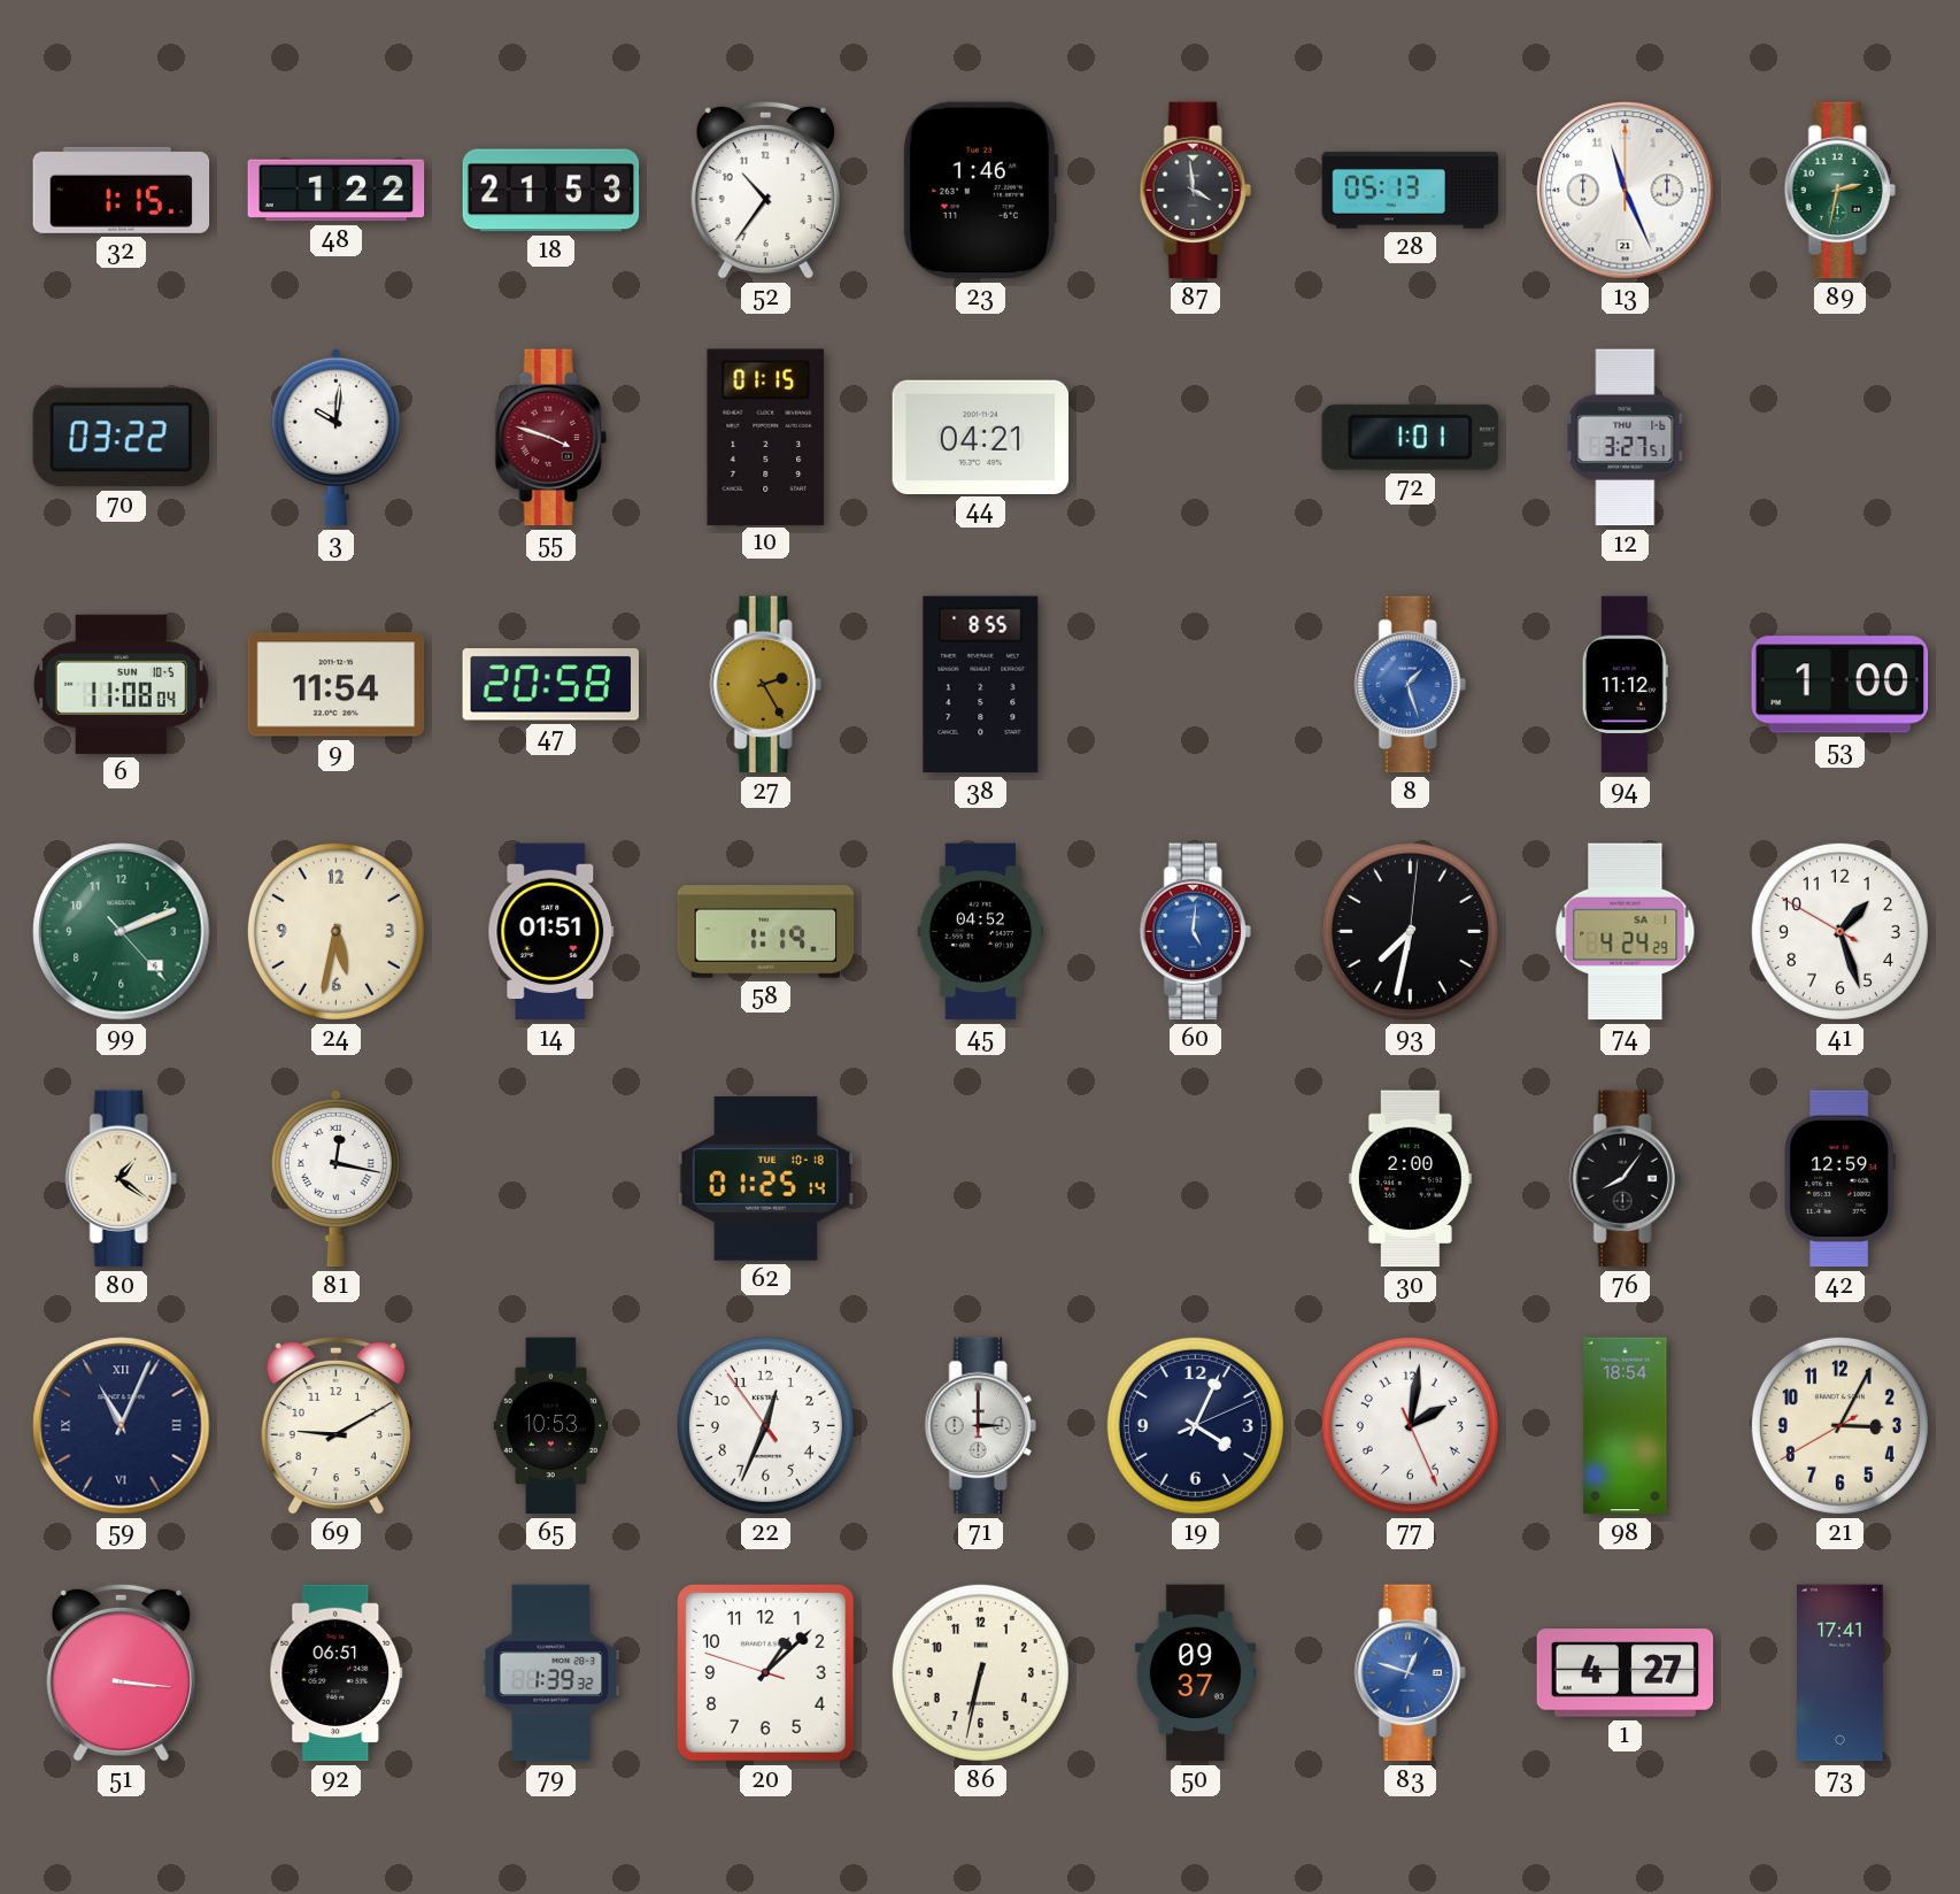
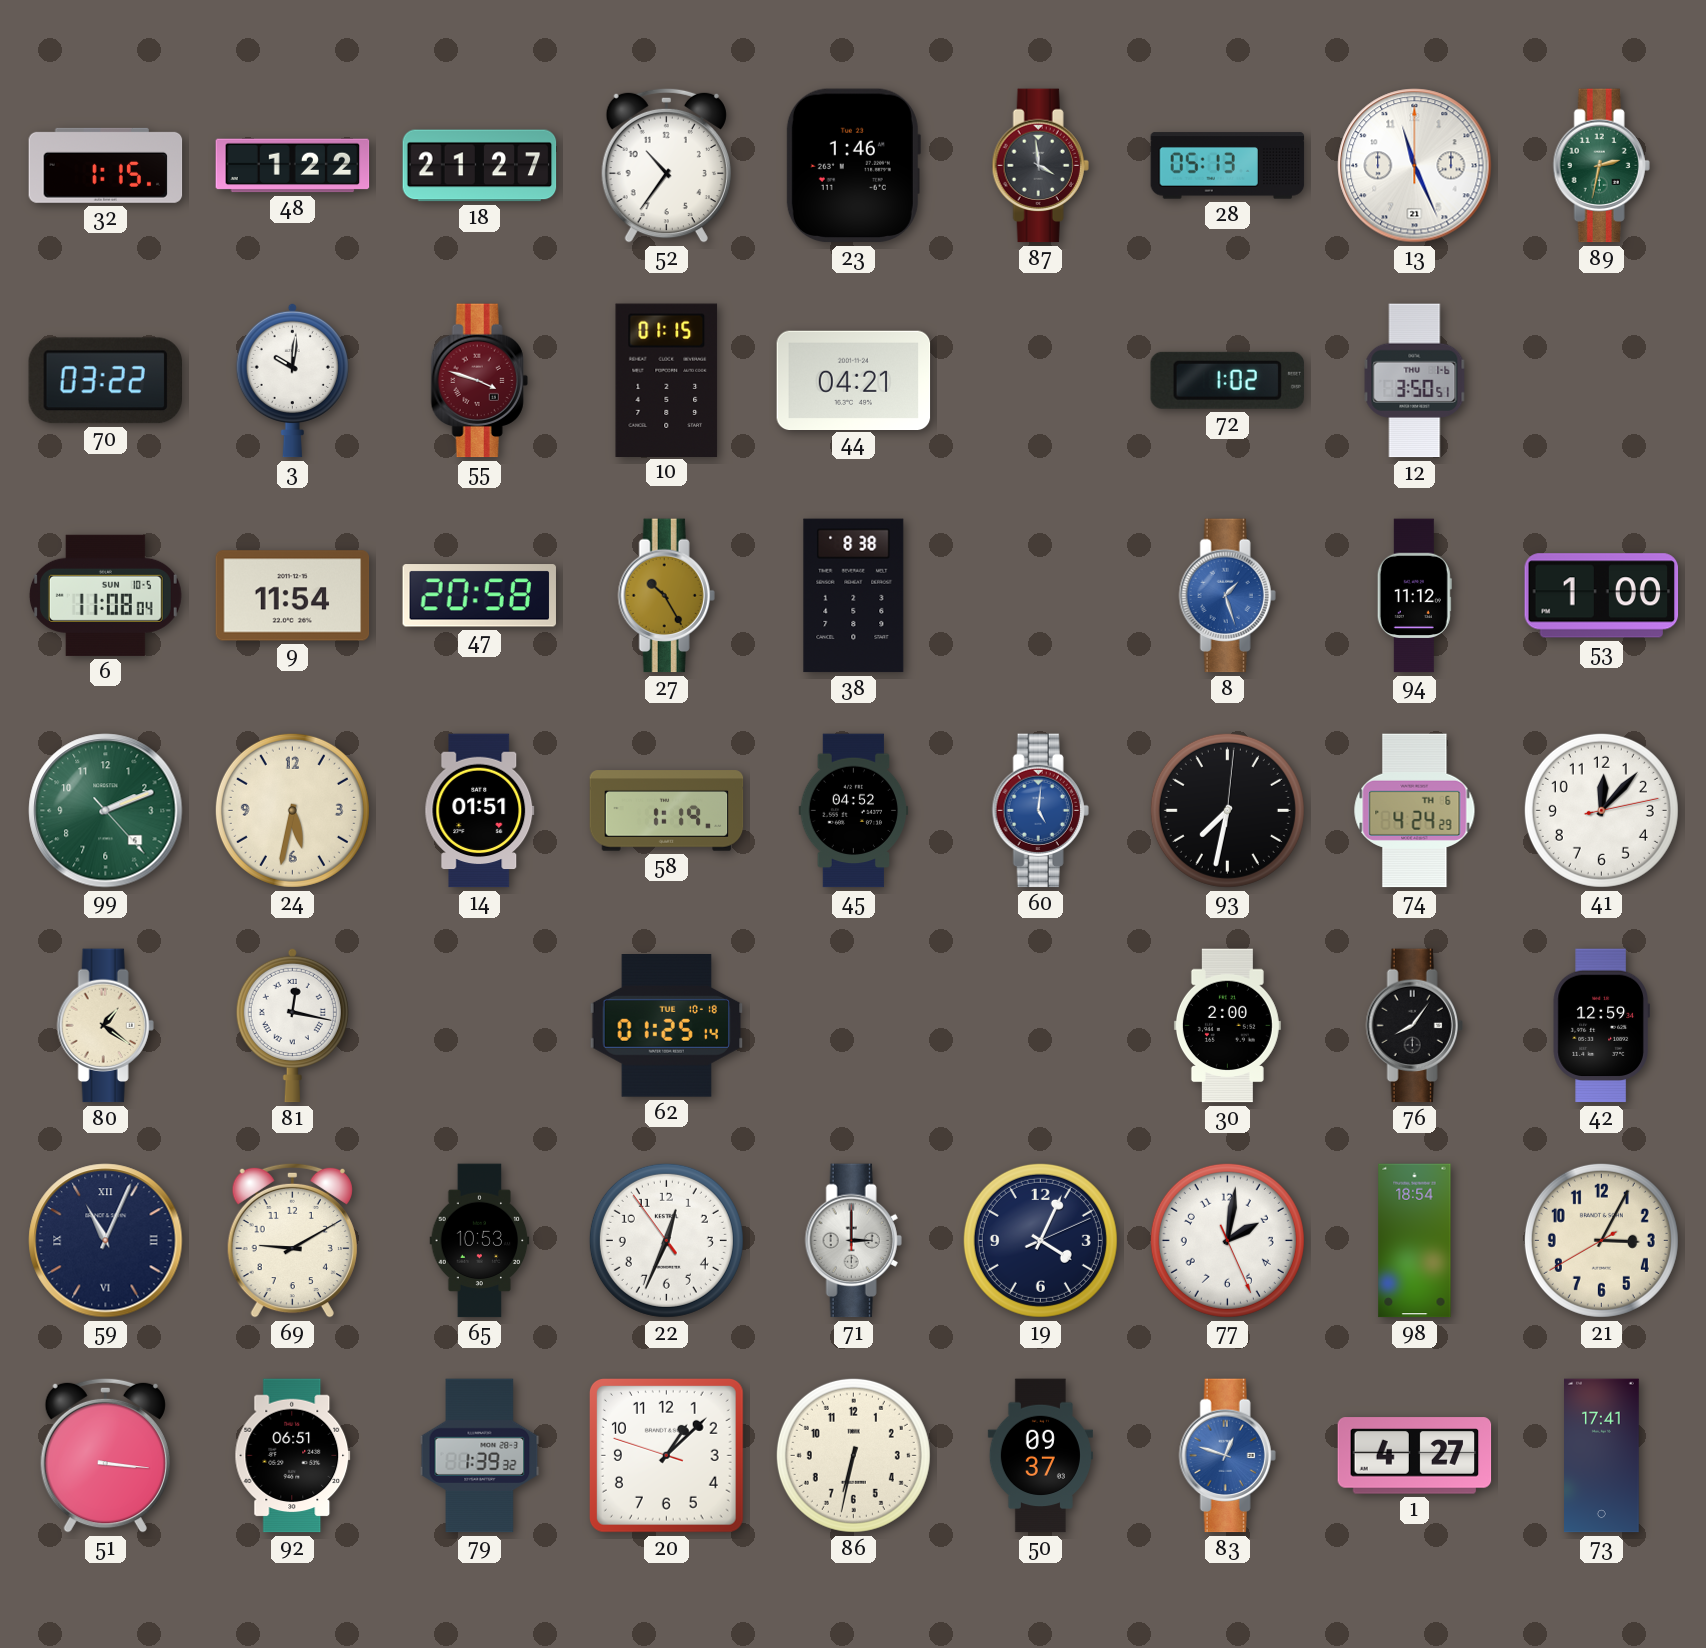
18: 21:53 -> 21:27 (480, 166)
72: 1:01 -> 1:02 (1227, 380)
12: 3:27 -> 3:50 (1415, 381)
27: 2:25 -> 10:25 (666, 596)
38: 8:55 -> 8:38 (854, 596)
74 date: SA 1 -> TH 6 (1415, 811)
41: 1:26 -> 12:07 (1601, 810)
